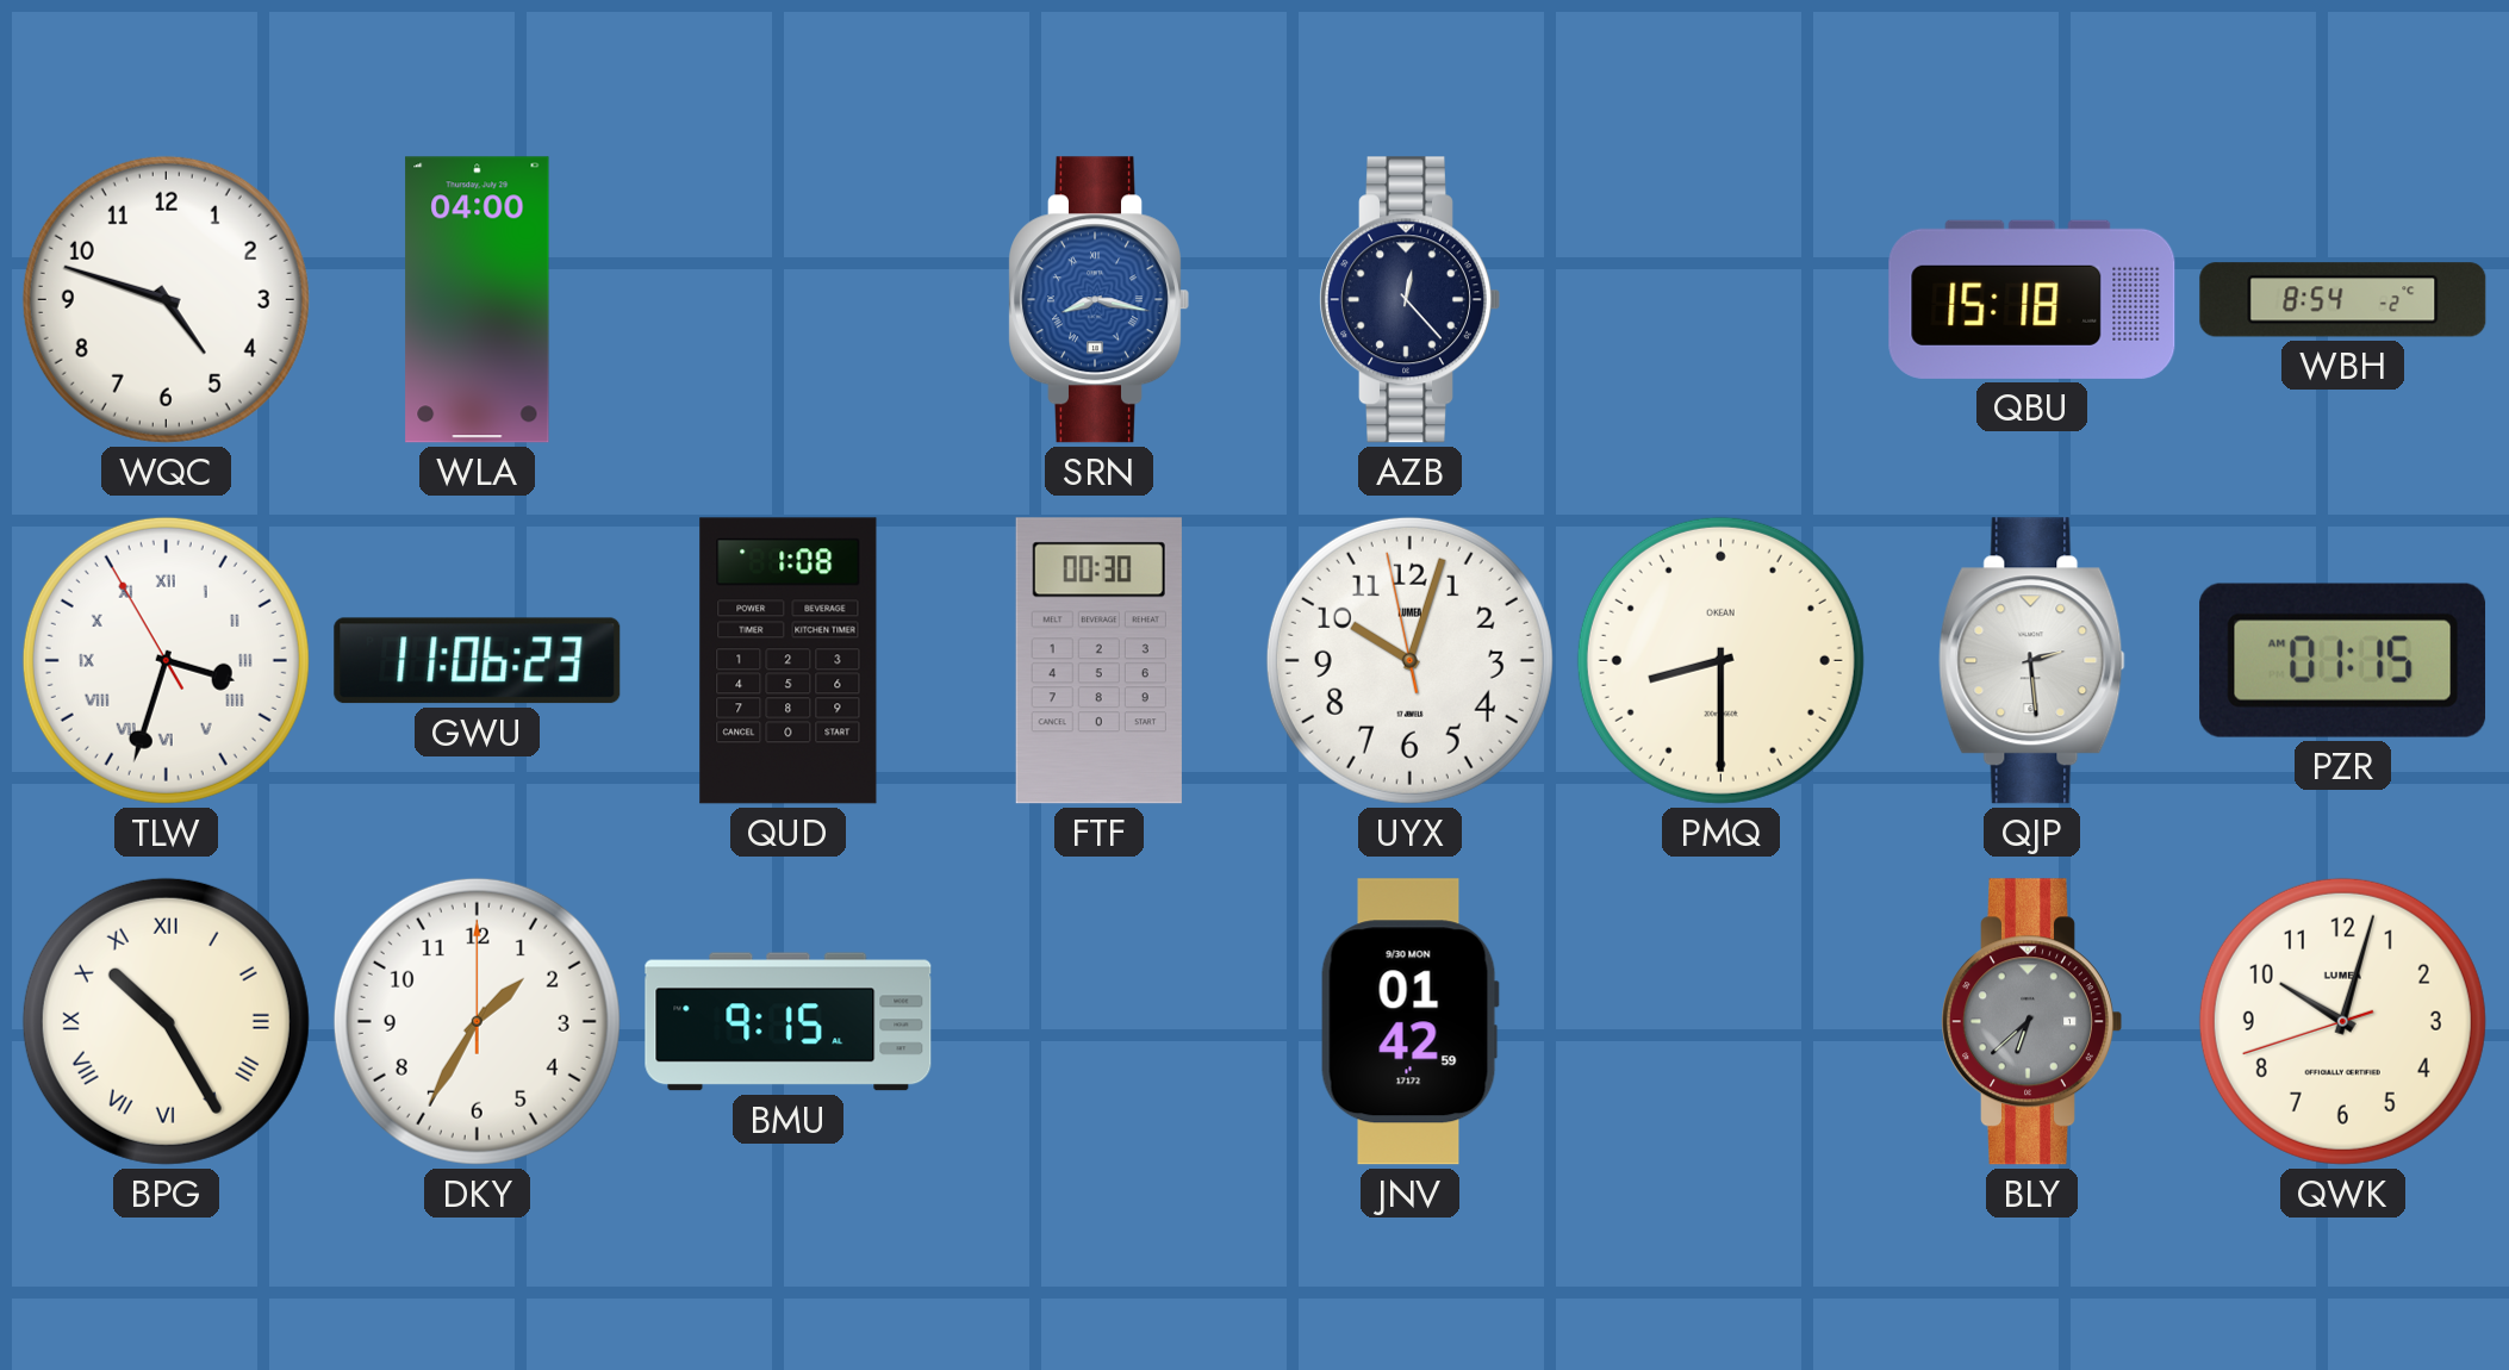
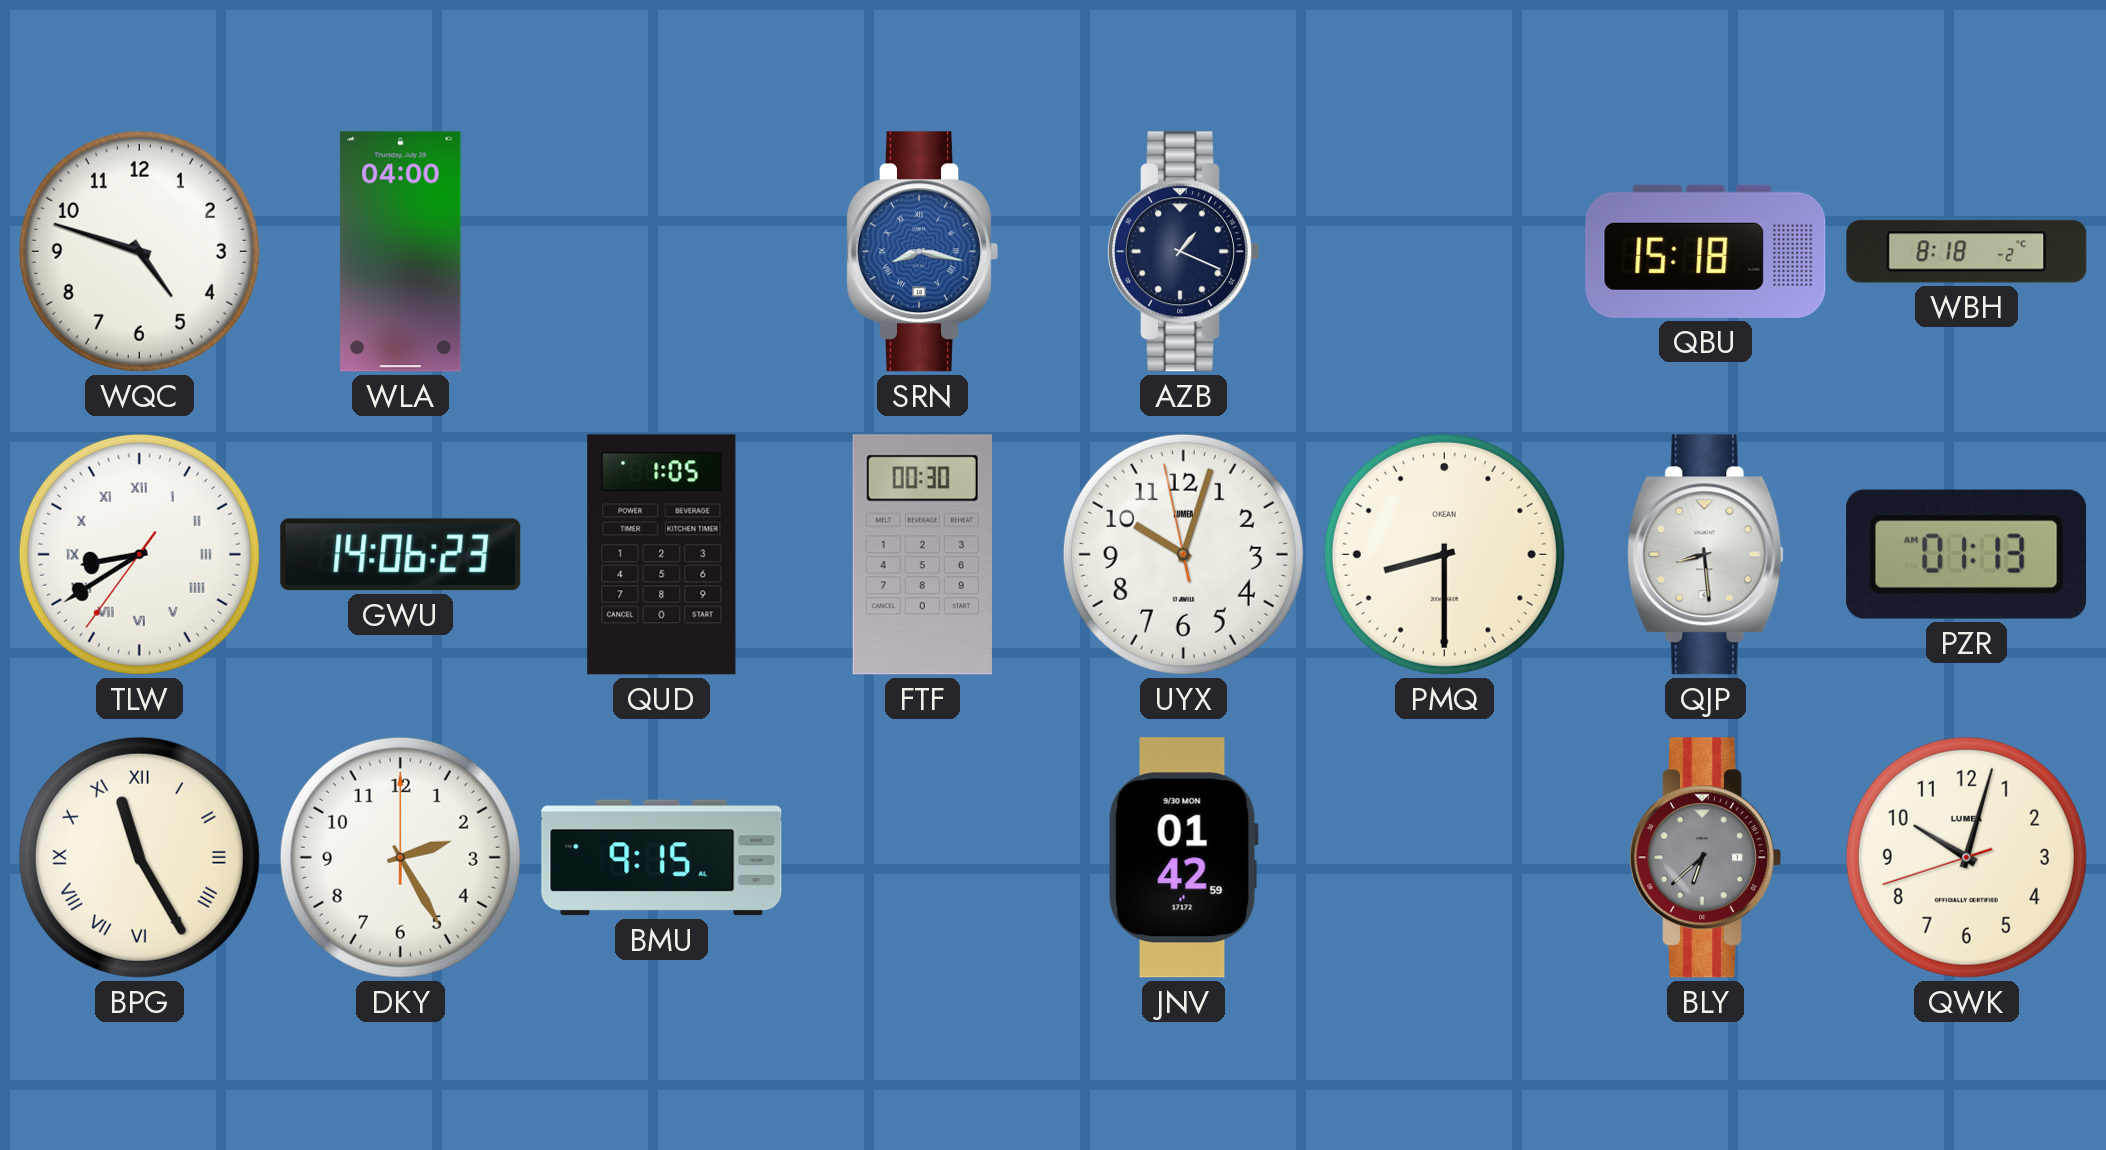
AZB: 12:23 -> 1:19 (1184, 252)
WBH: 8:54 -> 8:18 (1967, 252)
TLW: 3:32 -> 8:39 (139, 554)
GWU: 11:06 -> 14:06 (401, 555)
QUD: 1:08 -> 1:05 (662, 555)
QJP: 2:29 -> 8:29 (1706, 555)
PZR: 01:15 -> 01:13 (1967, 554)
BPG: 10:25 -> 11:25 (139, 857)
DKY: 1:35 -> 2:25 (400, 857)
